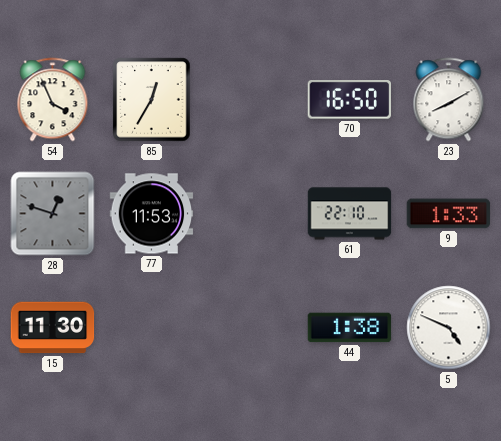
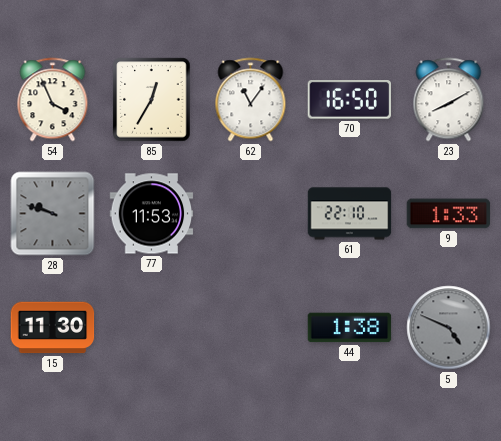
62: none -> 11:06 (251, 100)
28: 12:48 -> 9:48 (53, 214)
5 dial: white -> grey (449, 328)
